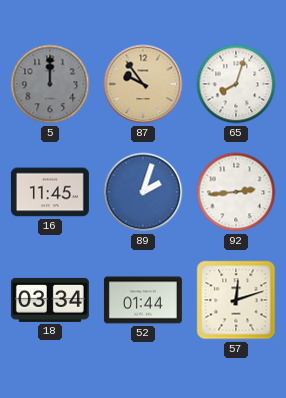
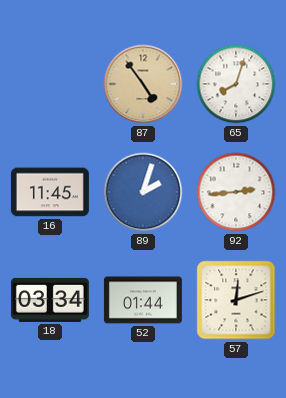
5: 12:00 -> none (50, 84)
87: 9:54 -> 4:54 (143, 84)
